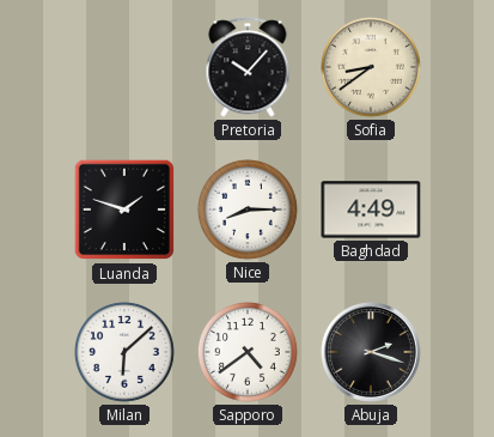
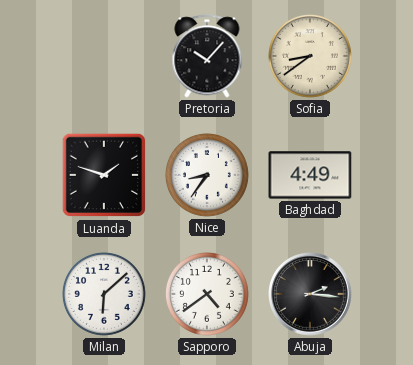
Nice: 8:15 -> 8:36 (207, 175)
Abuja: 2:18 -> 2:16 (310, 294)
